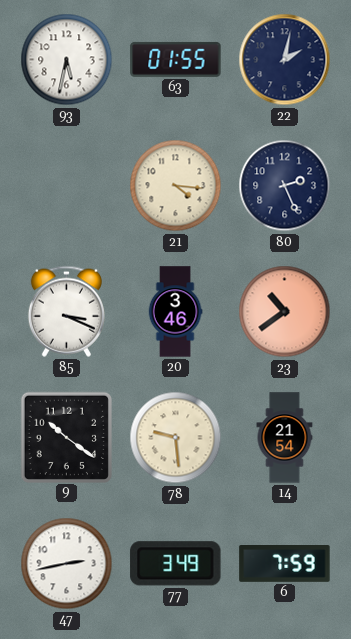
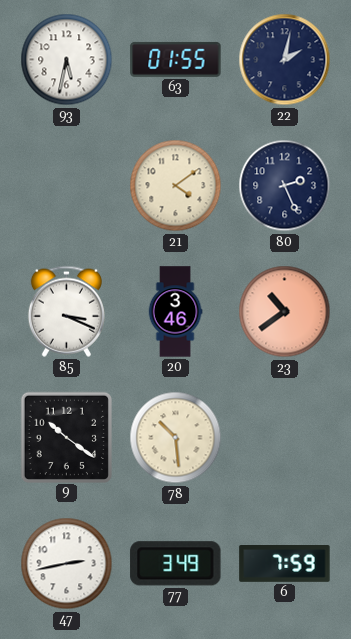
21: 4:16 -> 4:09 (176, 186)
78: 9:29 -> 10:29 (176, 438)
14: 21:54 -> none (285, 438)
